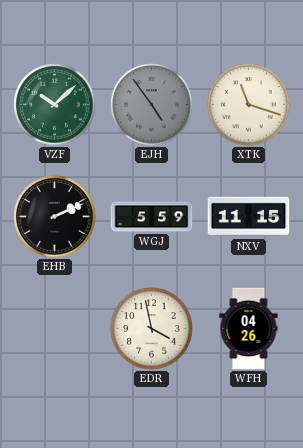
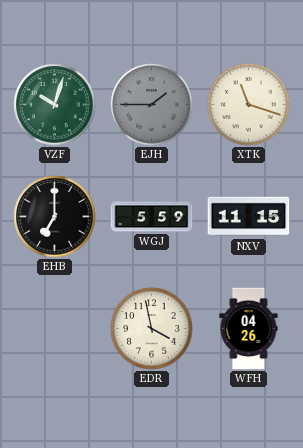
VZF: 10:08 -> 10:03 (55, 105)
EJH: 4:54 -> 1:45 (152, 105)
EHB: 2:11 -> 7:00 (55, 217)
